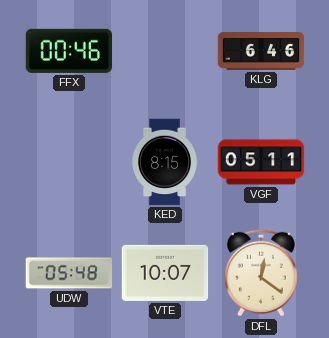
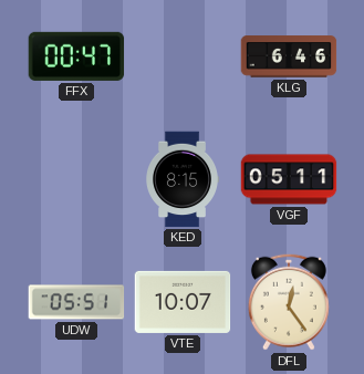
FFX: 00:46 -> 00:47 (76, 56)
UDW: 05:48 -> 05:51 (76, 302)
DFL: 12:21 -> 12:24 (289, 302)
